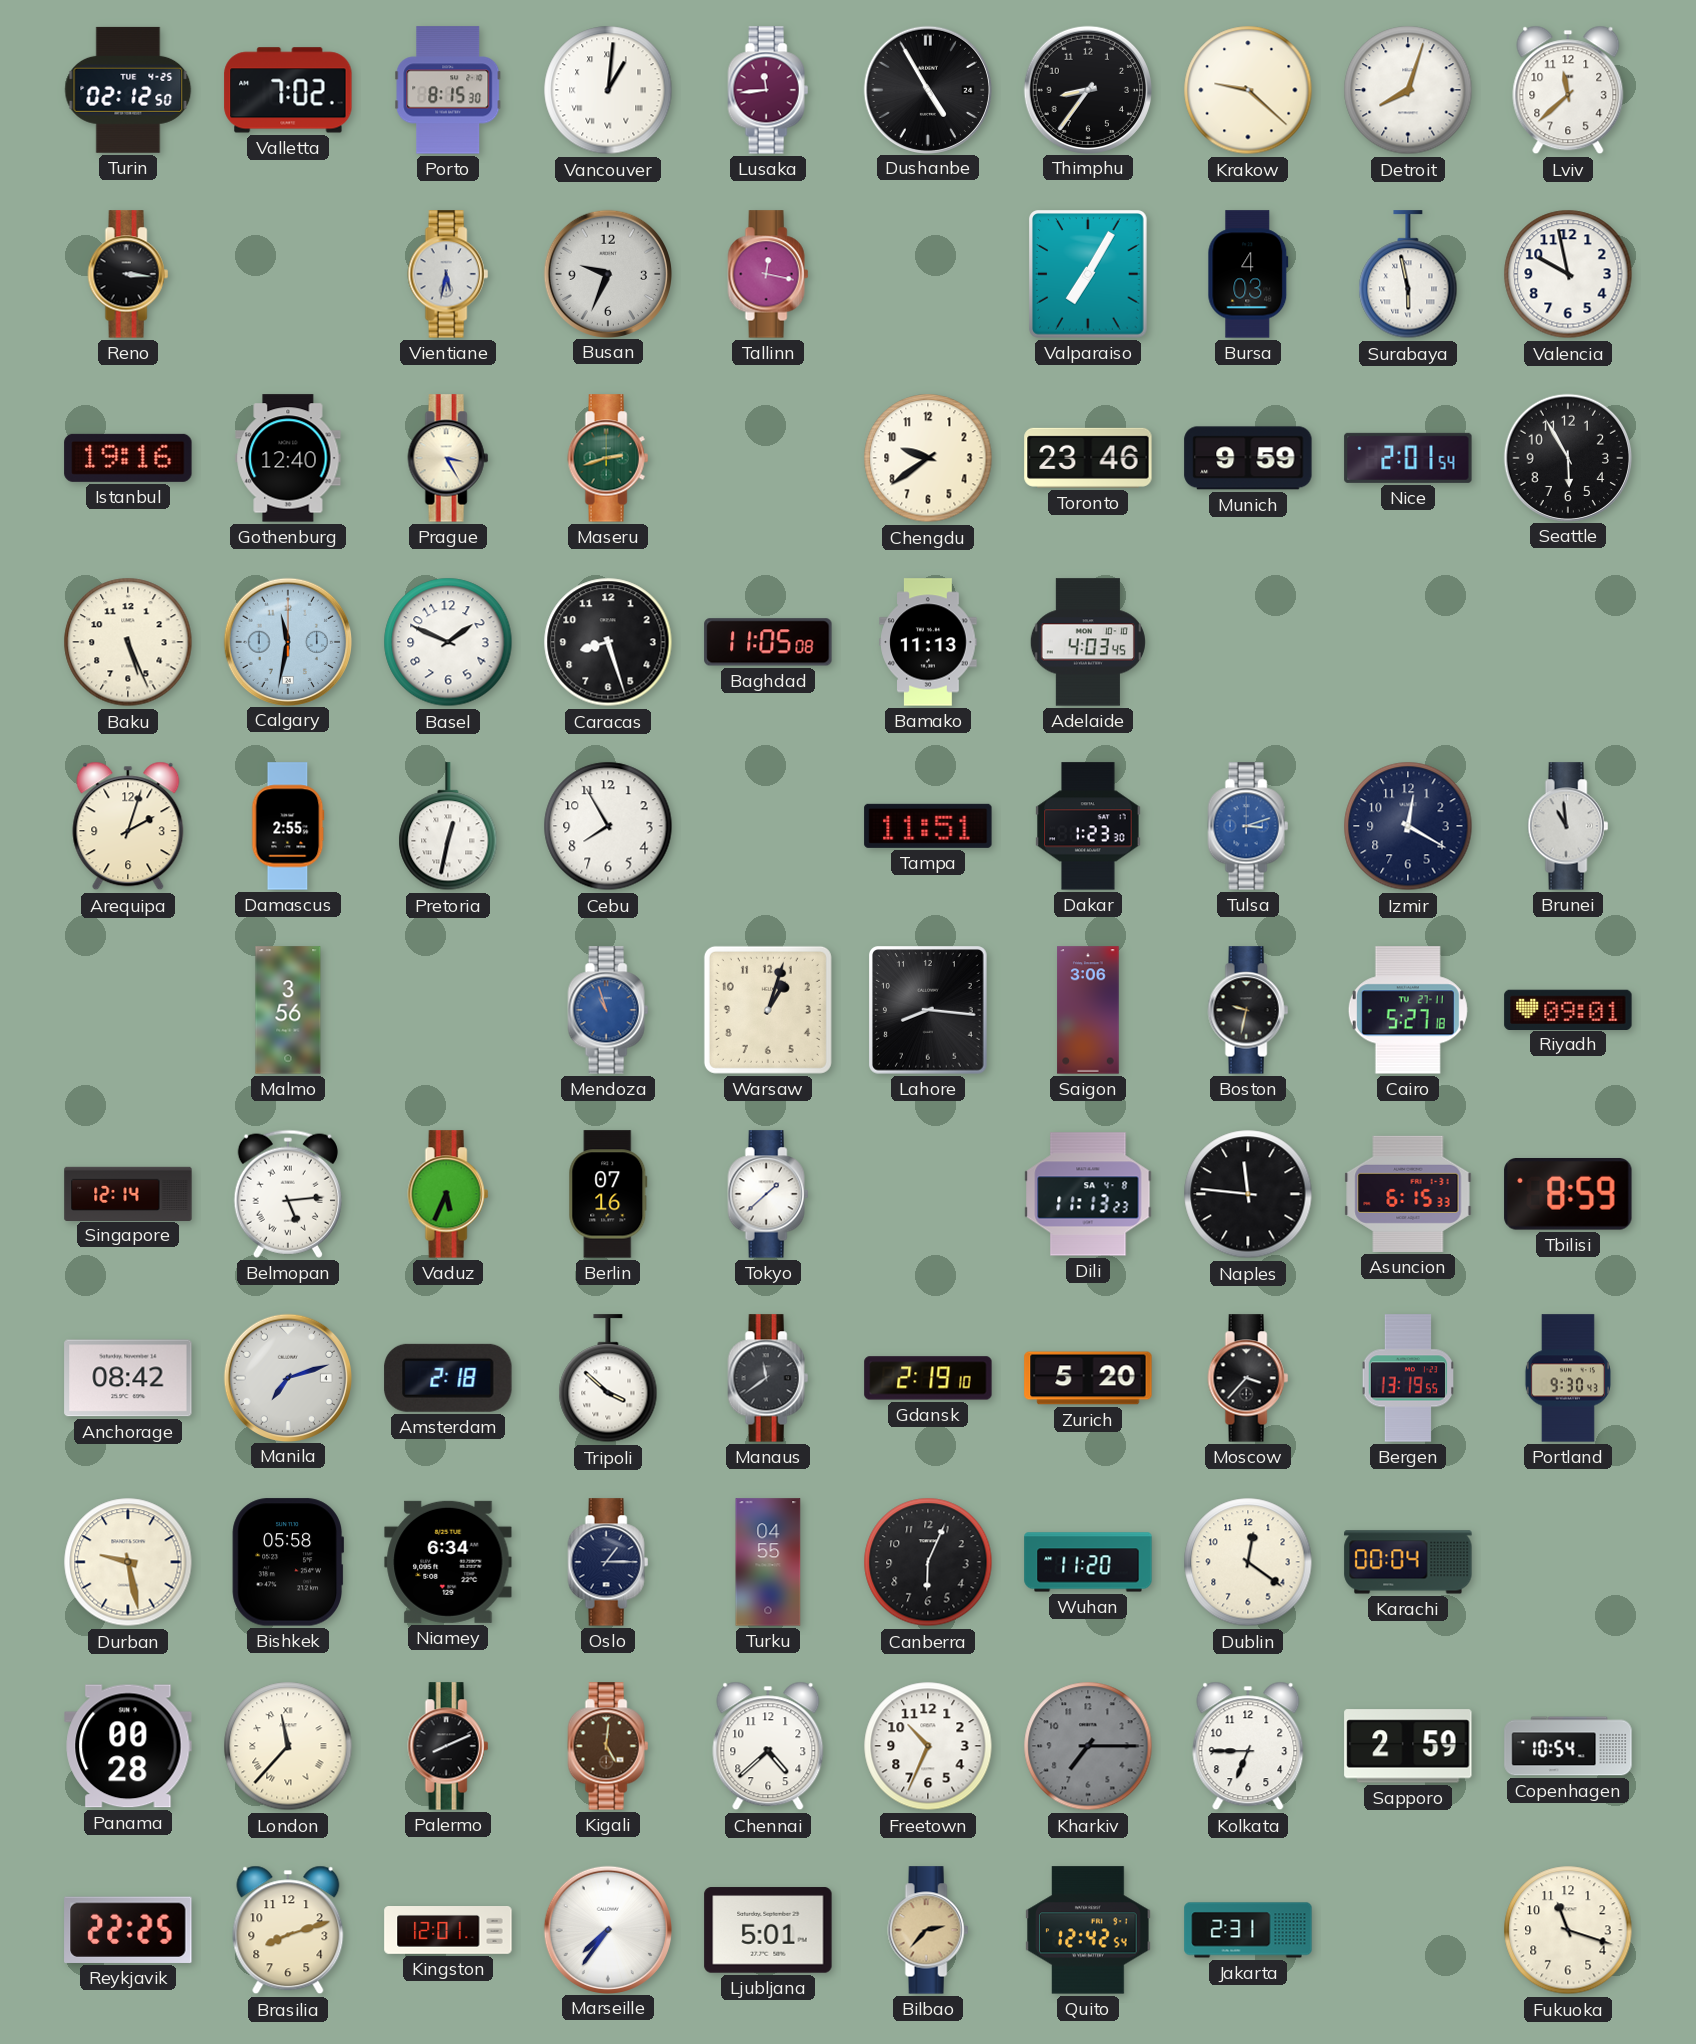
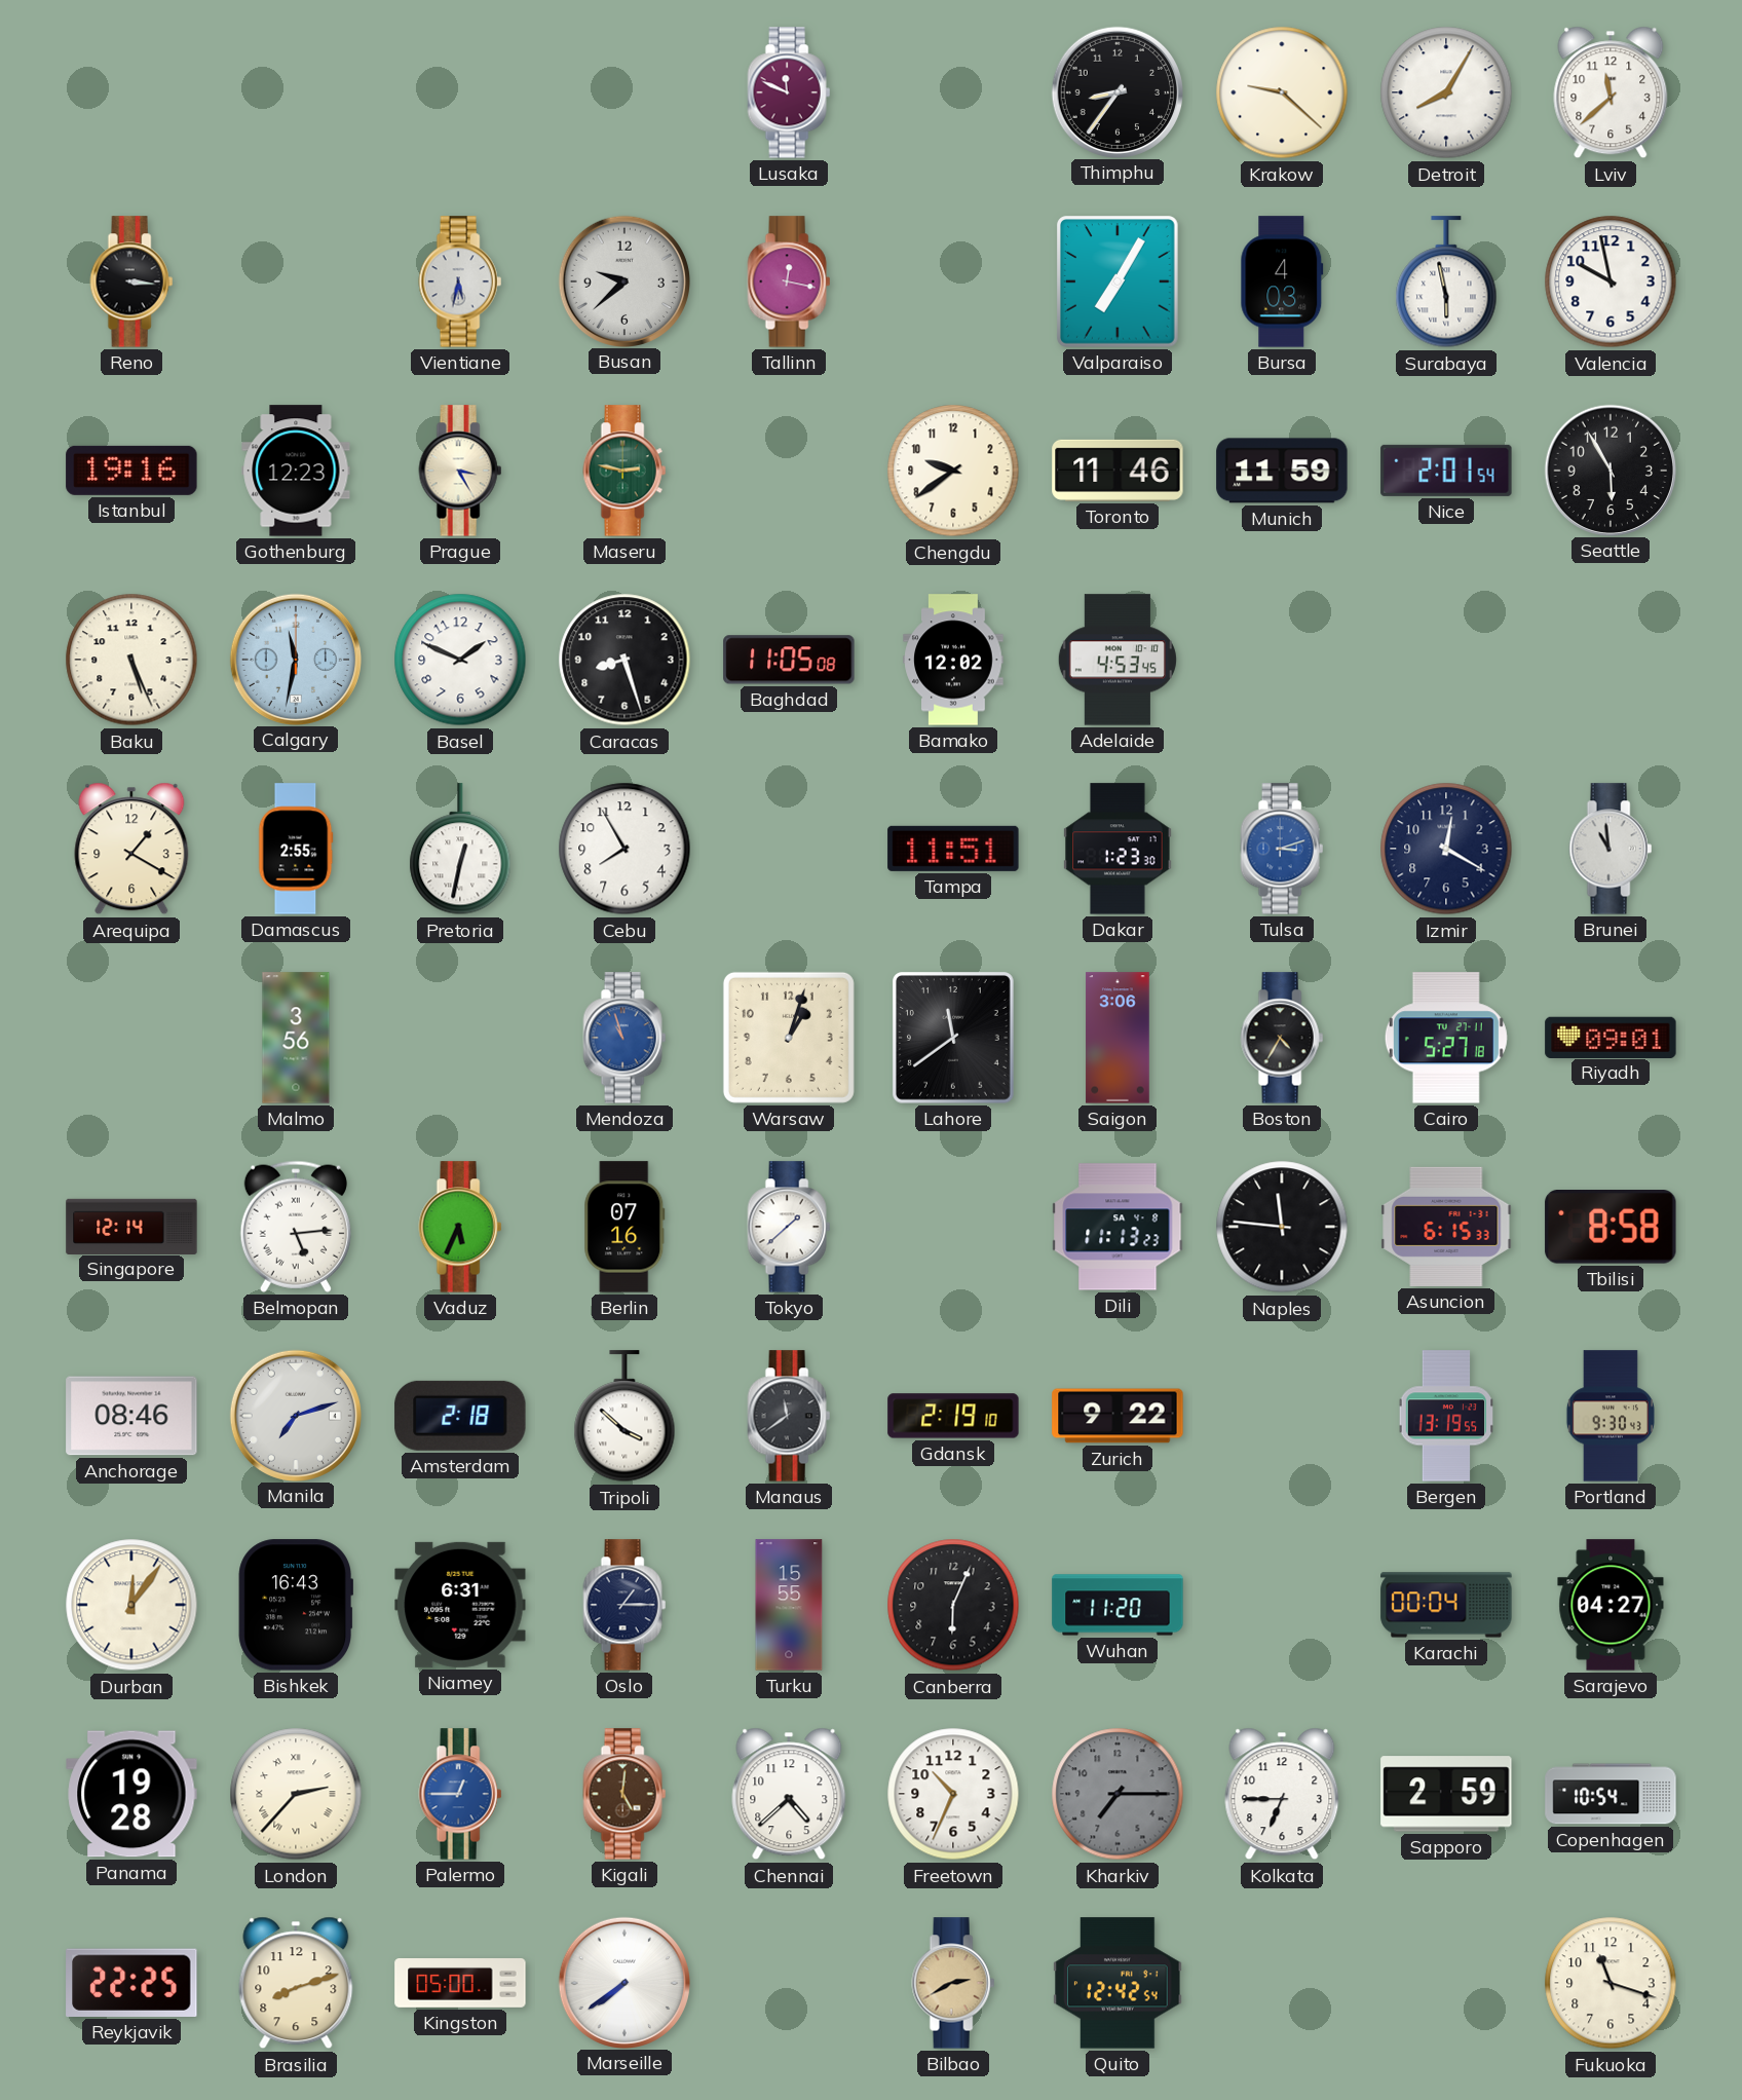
Turin: 02:12 -> none (128, 90)
Valletta: 7:02 -> none (288, 90)
Porto: 8:15 -> none (448, 90)
Vancouver: 1:01 -> none (608, 90)
Lusaka: 11:44 -> 11:49 (789, 92)
Dushanbe: 4:55 -> none (927, 89)
Detroit: 8:03 -> 8:05 (1446, 92)
Busan: 9:34 -> 9:38 (623, 280)
Gothenburg: 12:40 -> 12:23 (296, 471)
Maseru: 2:42 -> 2:47 (624, 471)
Toronto: 23:46 -> 11:46 (1118, 471)
Munich: 9:59 -> 11:59 (1282, 471)
Bamako: 11:13 -> 12:02 (953, 660)
Adelaide: 4:03 -> 4:53 (1118, 660)
Arequipa: 2:03 -> 1:20 (131, 849)
Lahore: 8:16 -> 11:39 (954, 1038)
Boston: 9:32 -> 4:35 (1282, 1038)
Tbilisi: 8:59 -> 8:58 (1611, 1228)
Anchorage: 08:42 -> 08:46 (131, 1416)
Zurich: 5:20 -> 9:22 (1118, 1416)
Moscow: 3:37 -> none (1248, 1378)
Durban: 9:28 -> 12:06 (131, 1605)
Bishkek: 05:58 -> 16:43 (296, 1605)
Niamey: 6:34 -> 6:31 (460, 1605)
Turku: 04:55 -> 15:55 (789, 1605)
Dublin: 12:21 -> none (1248, 1562)
Sarajevo: none -> 04:27 (1611, 1605)
Panama: 00:28 -> 19:28 (131, 1794)
London: 11:37 -> 2:37 (296, 1794)
Palermo: 8:11 -> 12:45 (460, 1794)
Palermo dial: black -> blue (460, 1794)
Kingston: 12:01 -> 05:00 (460, 1984)
Marseille: 7:36 -> 7:39 (623, 1982)
Ljubljana: 5:01 -> none (768, 1930)
Bilbao: 2:37 -> 2:40 (953, 1983)
Jakarta: 2:31 -> none (1248, 1930)
